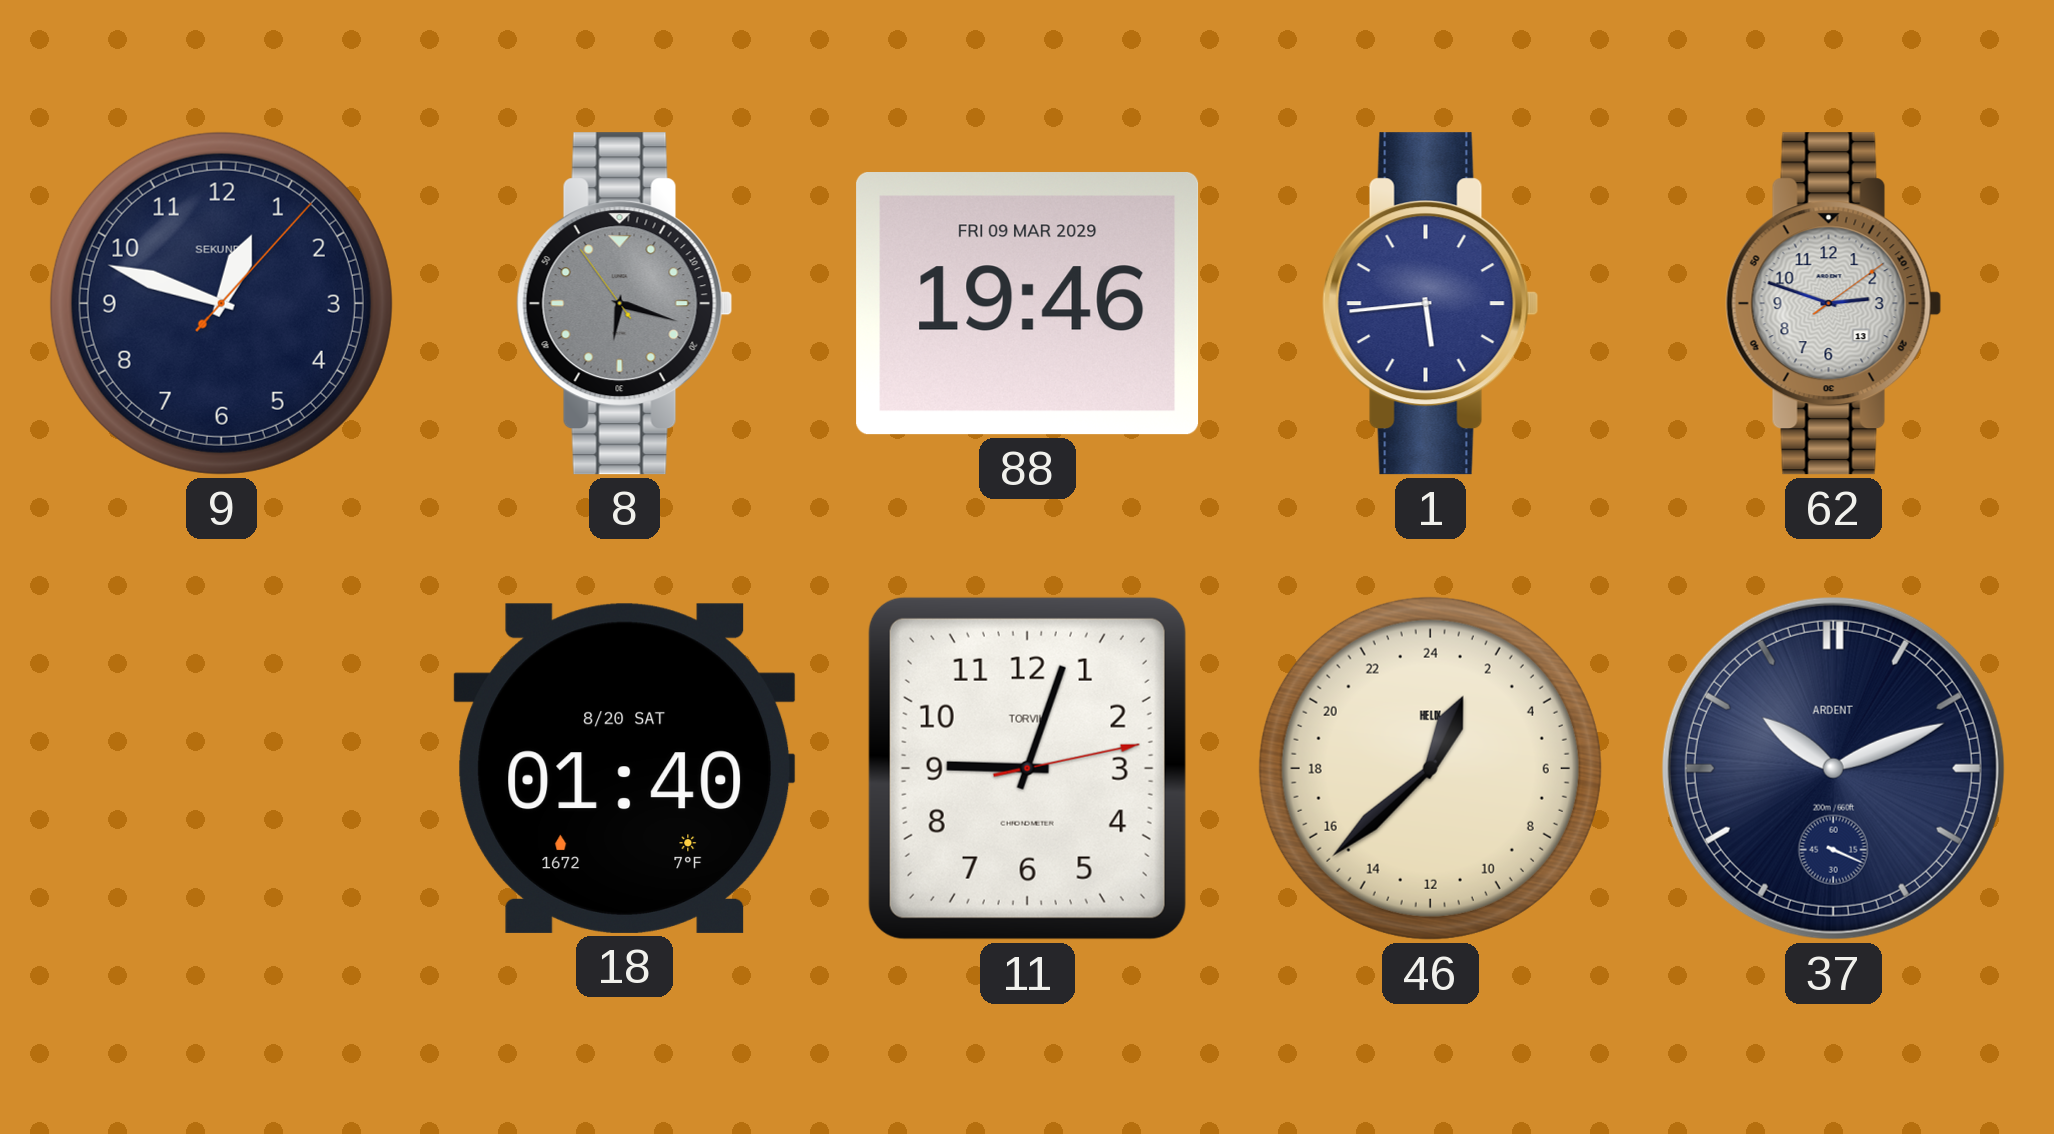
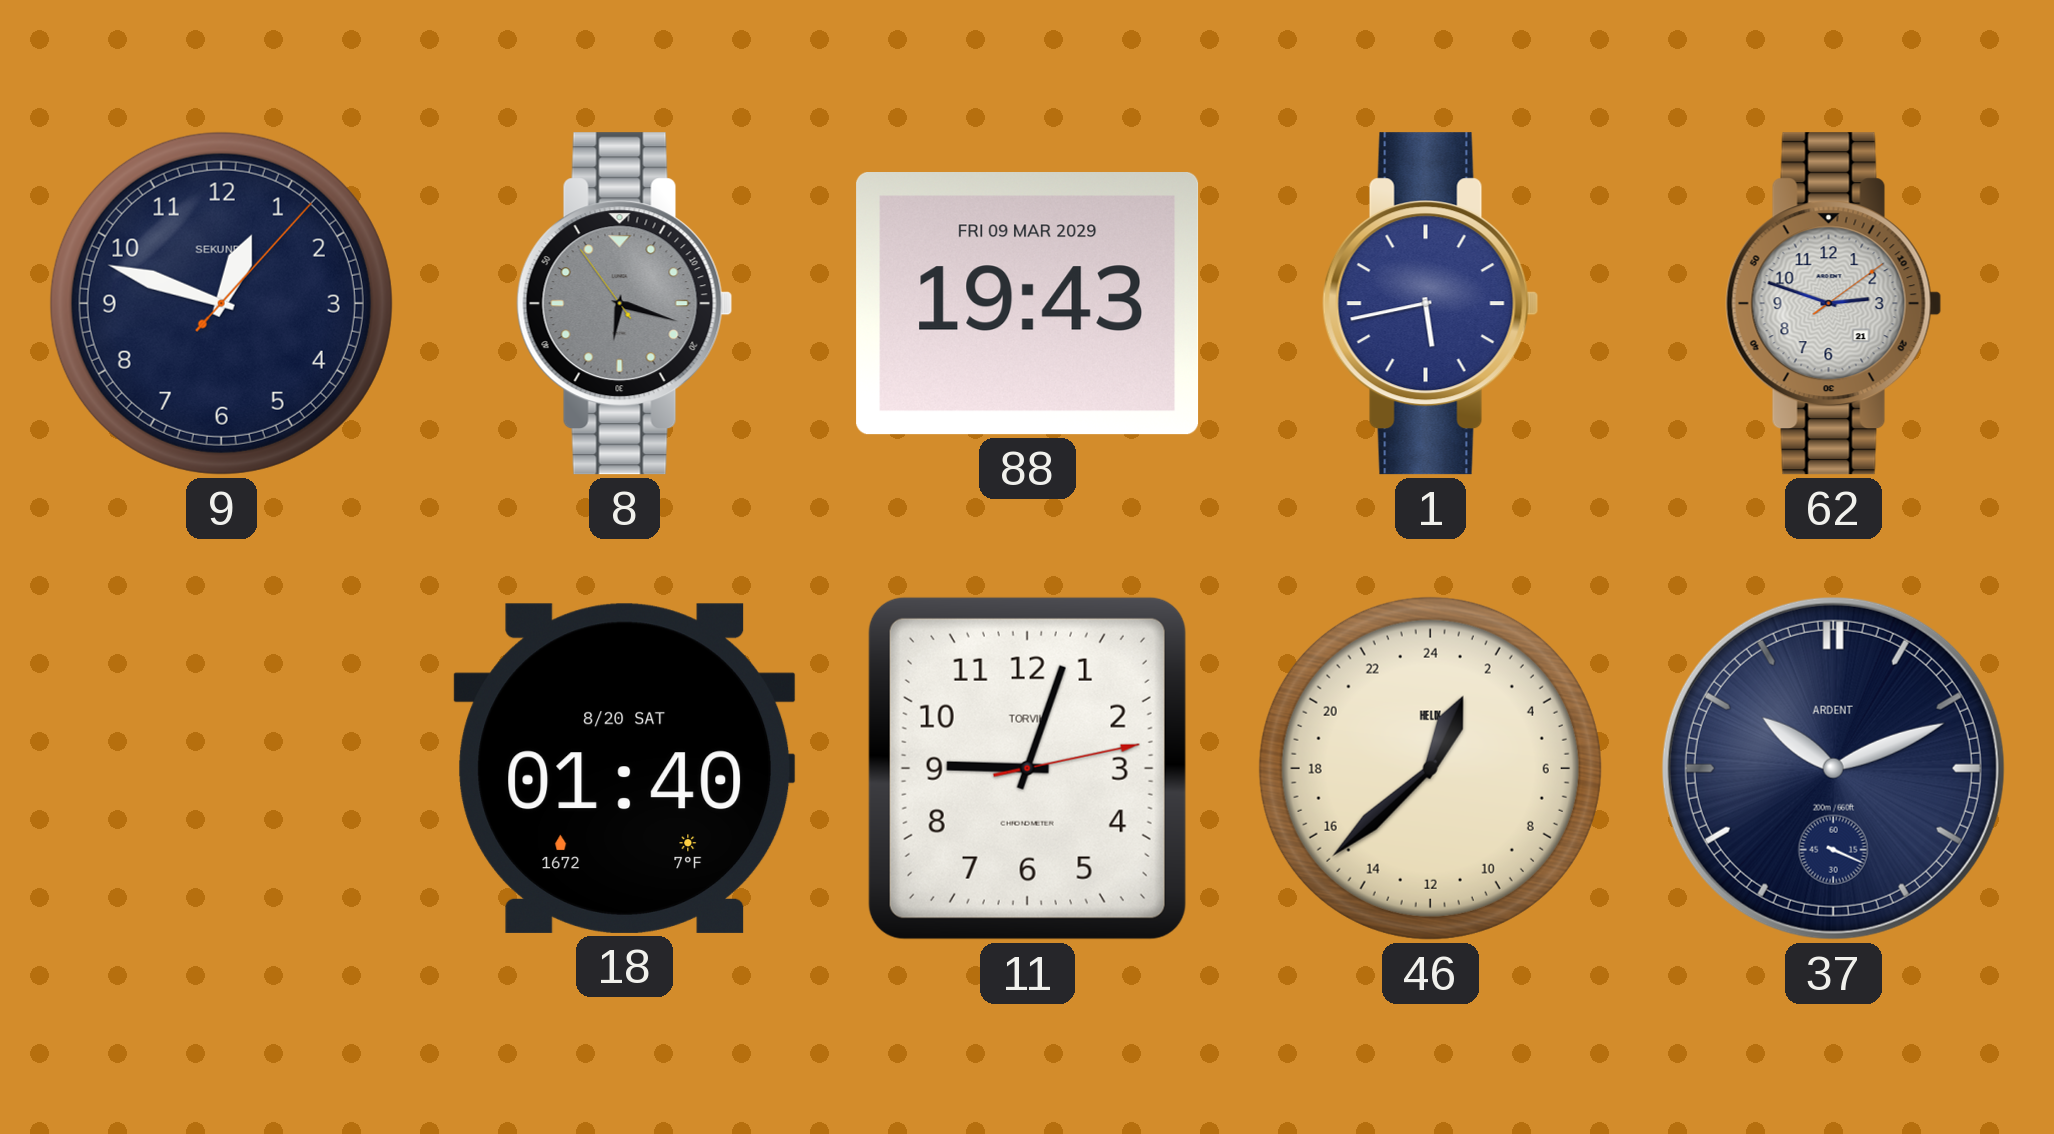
88: 19:46 -> 19:43 (1028, 304)
1: 5:44 -> 5:43 (1431, 304)
62 date: 13 -> 21 (1834, 304)
